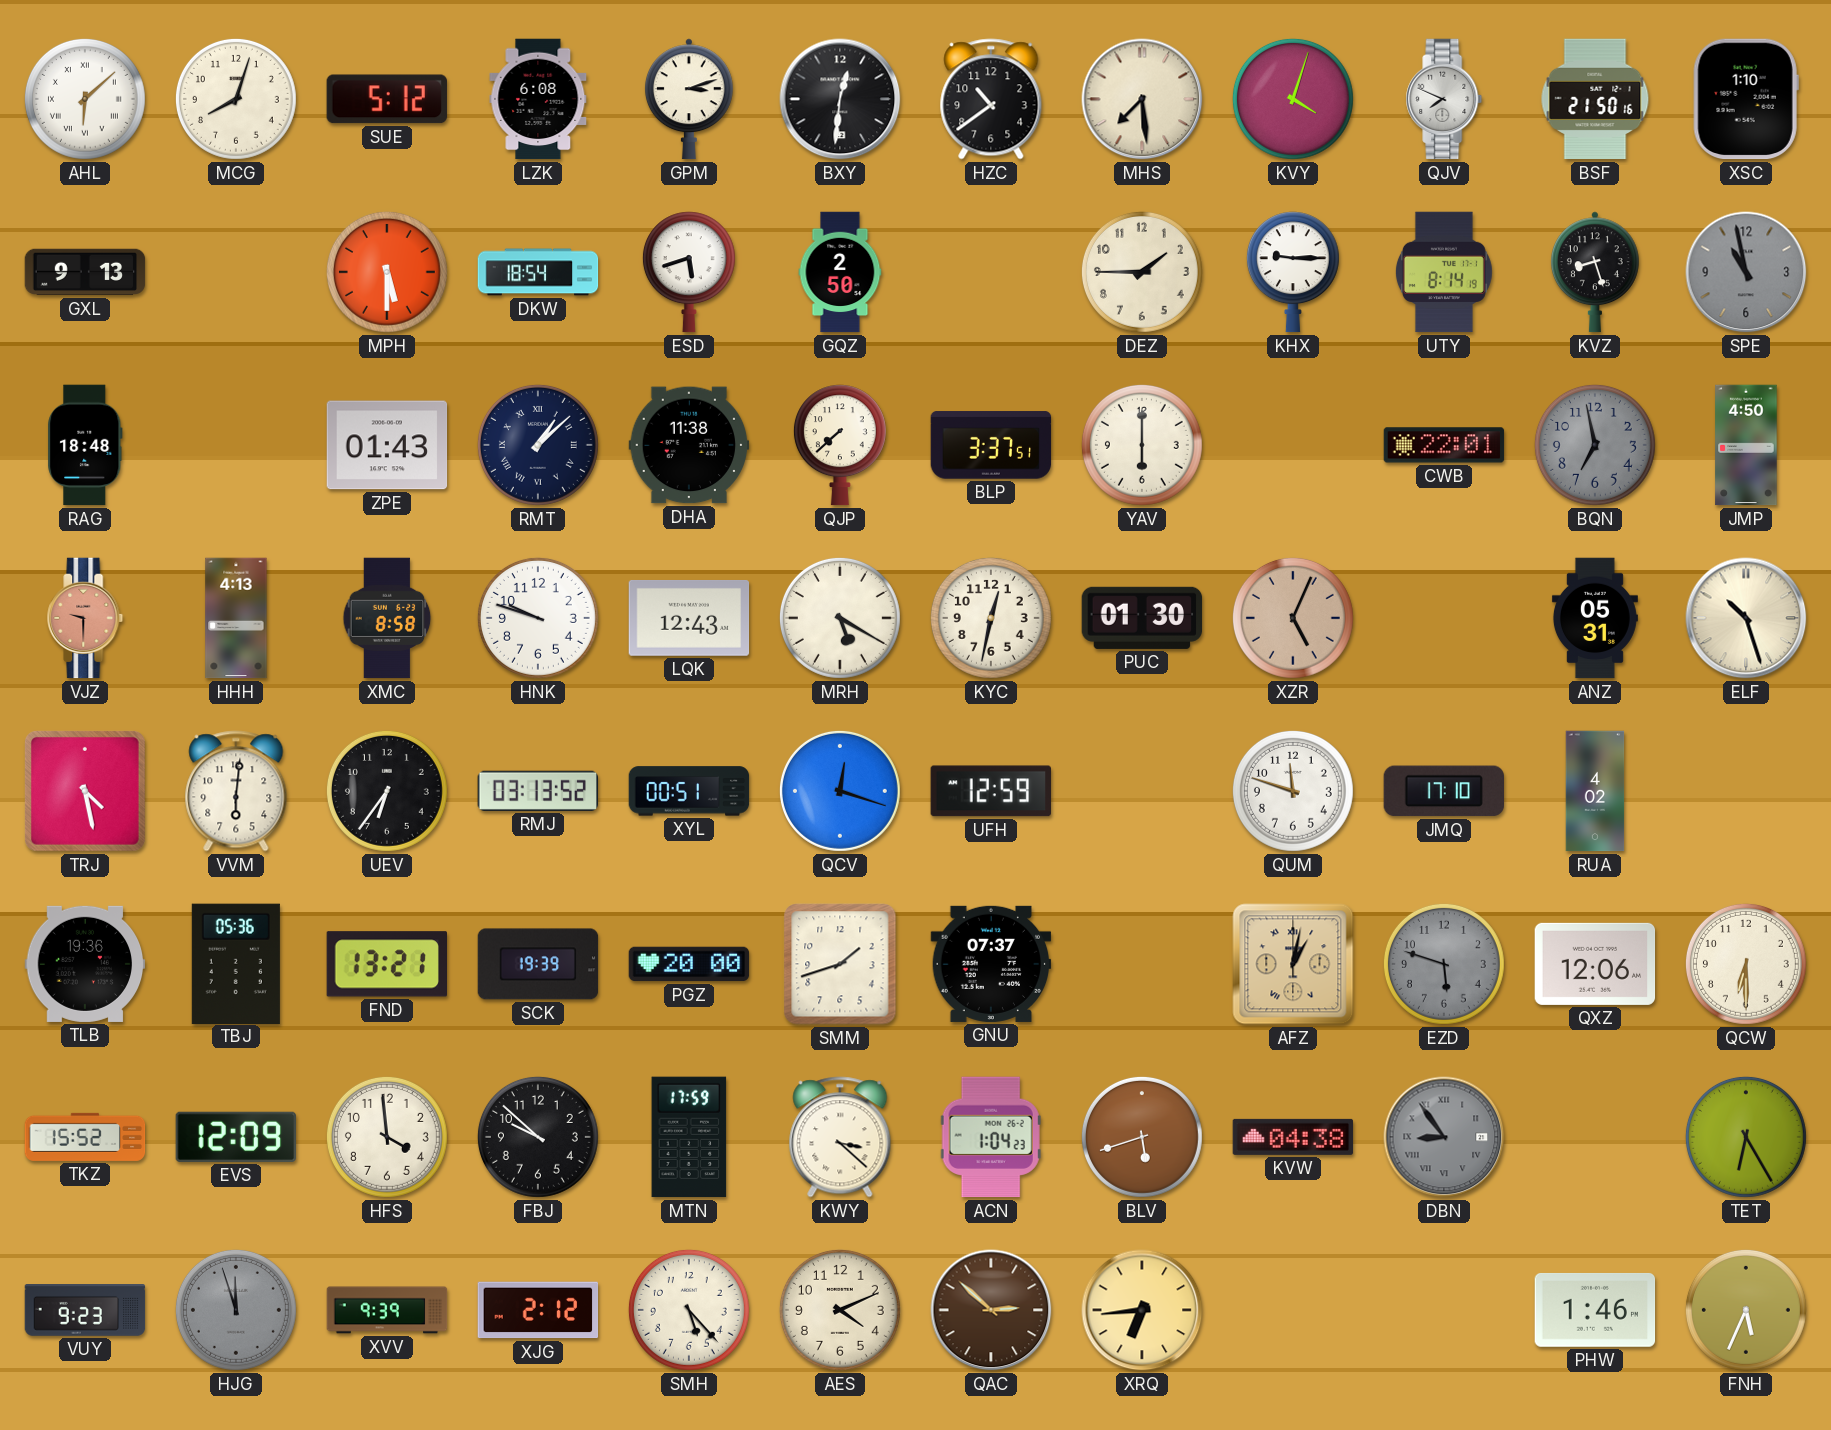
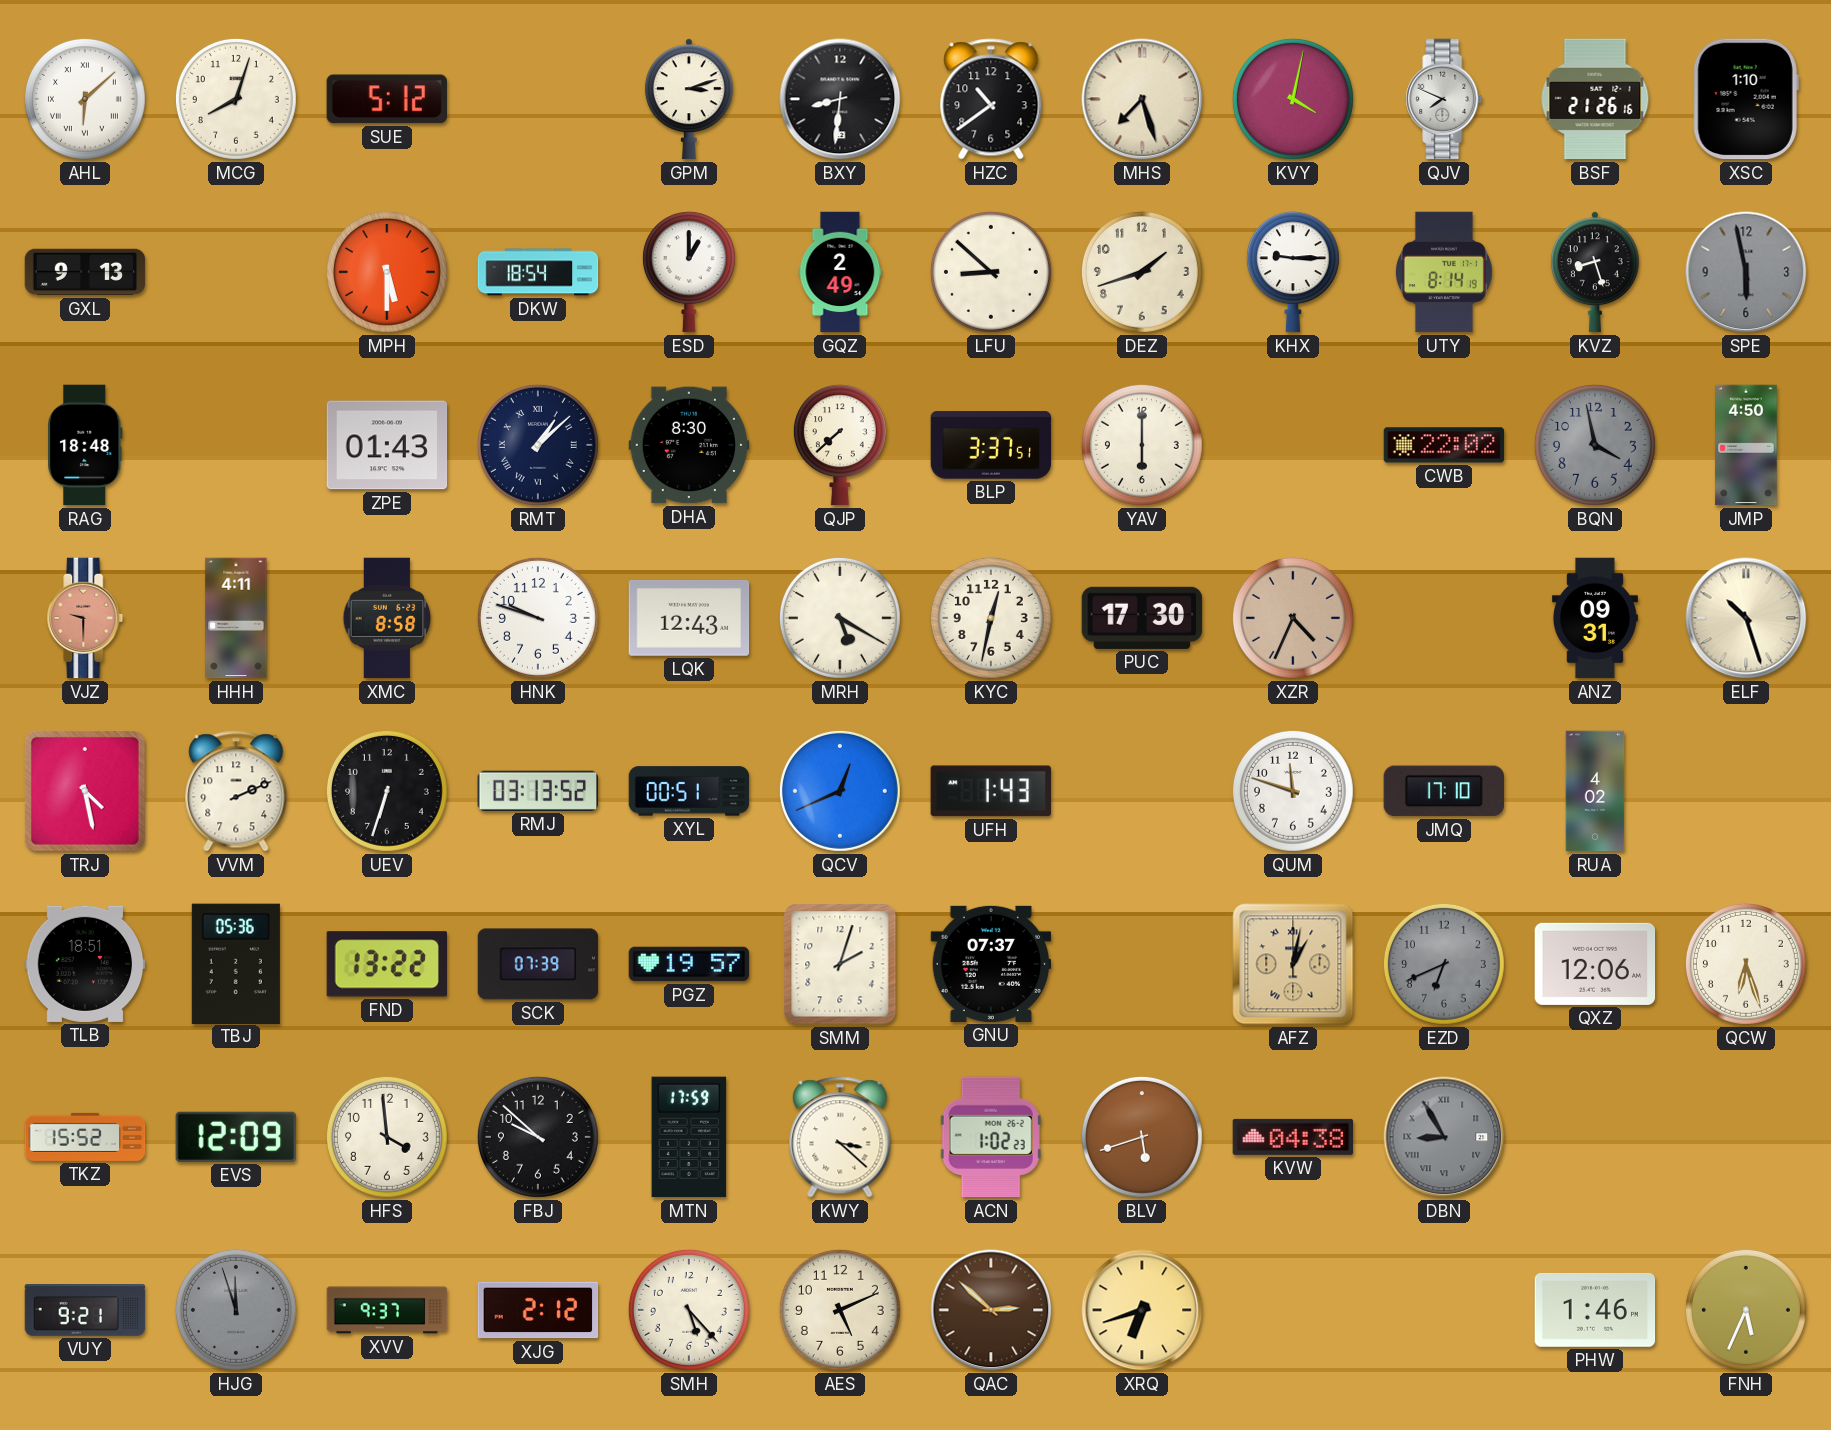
LZK: 6:08 -> none (538, 99)
BXY: 12:31 -> 8:31 (840, 99)
MHS: 7:29 -> 7:27 (1142, 99)
KVY: 4:03 -> 4:02 (1293, 99)
BSF: 21:50 -> 21:26 (1595, 99)
ESD: 5:42 -> 1:00 (689, 272)
GQZ: 2:50 -> 2:49 (840, 272)
LFU: none -> 8:52 (991, 272)
DEZ: 1:45 -> 1:42 (1142, 272)
SPE: 10:58 -> 5:58 (1746, 272)
DHA: 11:38 -> 8:30 (689, 445)
CWB: 22:01 -> 22:02 (1444, 445)
BQN: 6:58 -> 3:58 (1595, 445)
HHH: 4:13 -> 4:11 (236, 618)
PUC: 01:30 -> 17:30 (1142, 618)
XZR: 5:04 -> 4:34 (1293, 618)
ANZ: 05:31 -> 09:31 (1595, 618)
VVM: 6:01 -> 2:11 (236, 791)
UEV: 6:36 -> 6:33 (387, 791)
QCV: 12:18 -> 12:41 (840, 791)
UFH: 12:59 -> 1:43 (990, 791)
TLB: 19:36 -> 18:51 (85, 964)
FND: 13:21 -> 13:22 (386, 964)
SCK: 19:39 -> 07:39 (538, 964)
PGZ: 20:00 -> 19:57 (689, 964)
SMM: 1:42 -> 2:03 (840, 964)
EZD: 5:48 -> 6:41 (1444, 964)
QCW: 6:30 -> 6:27 (1746, 964)
ACN: 1:04 -> 1:02 (991, 1137)
DBN: 8:54 -> 8:55 (1444, 1137)
TET: 6:25 -> none (1746, 1137)
VUY: 9:23 -> 9:21 (85, 1311)
XVV: 9:39 -> 9:37 (387, 1310)
AES: 4:11 -> 5:11 (840, 1310)
XRQ: 6:44 -> 6:42 (1142, 1310)
